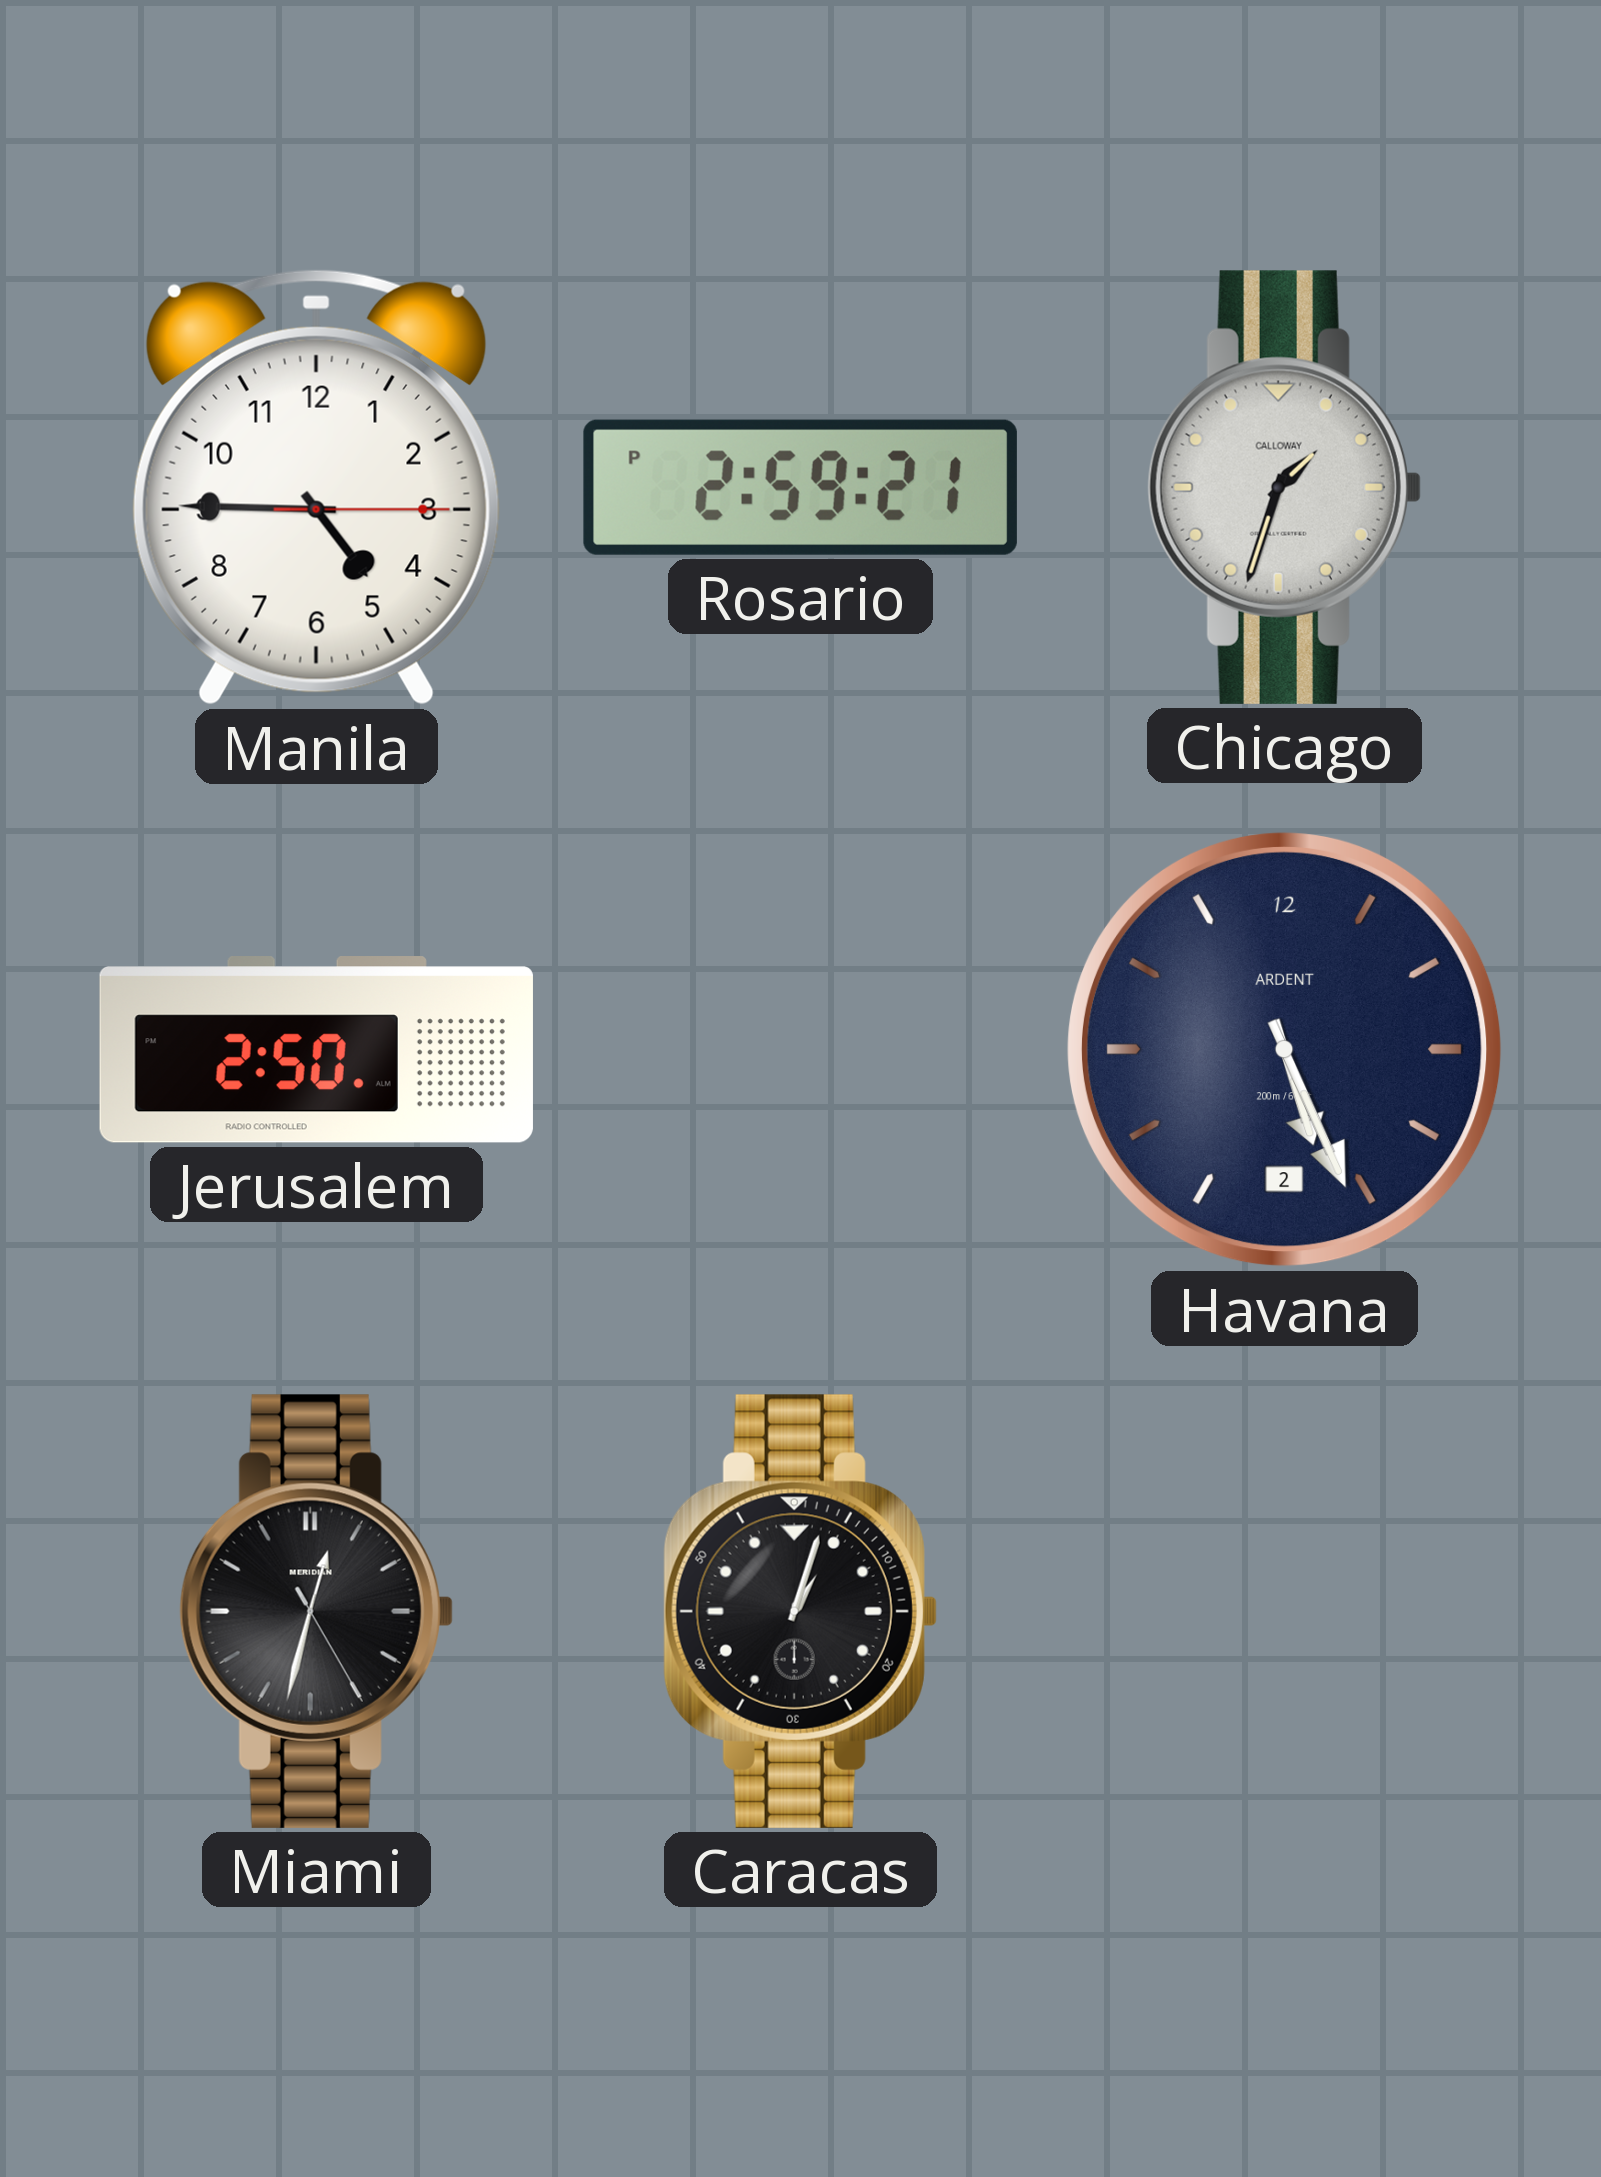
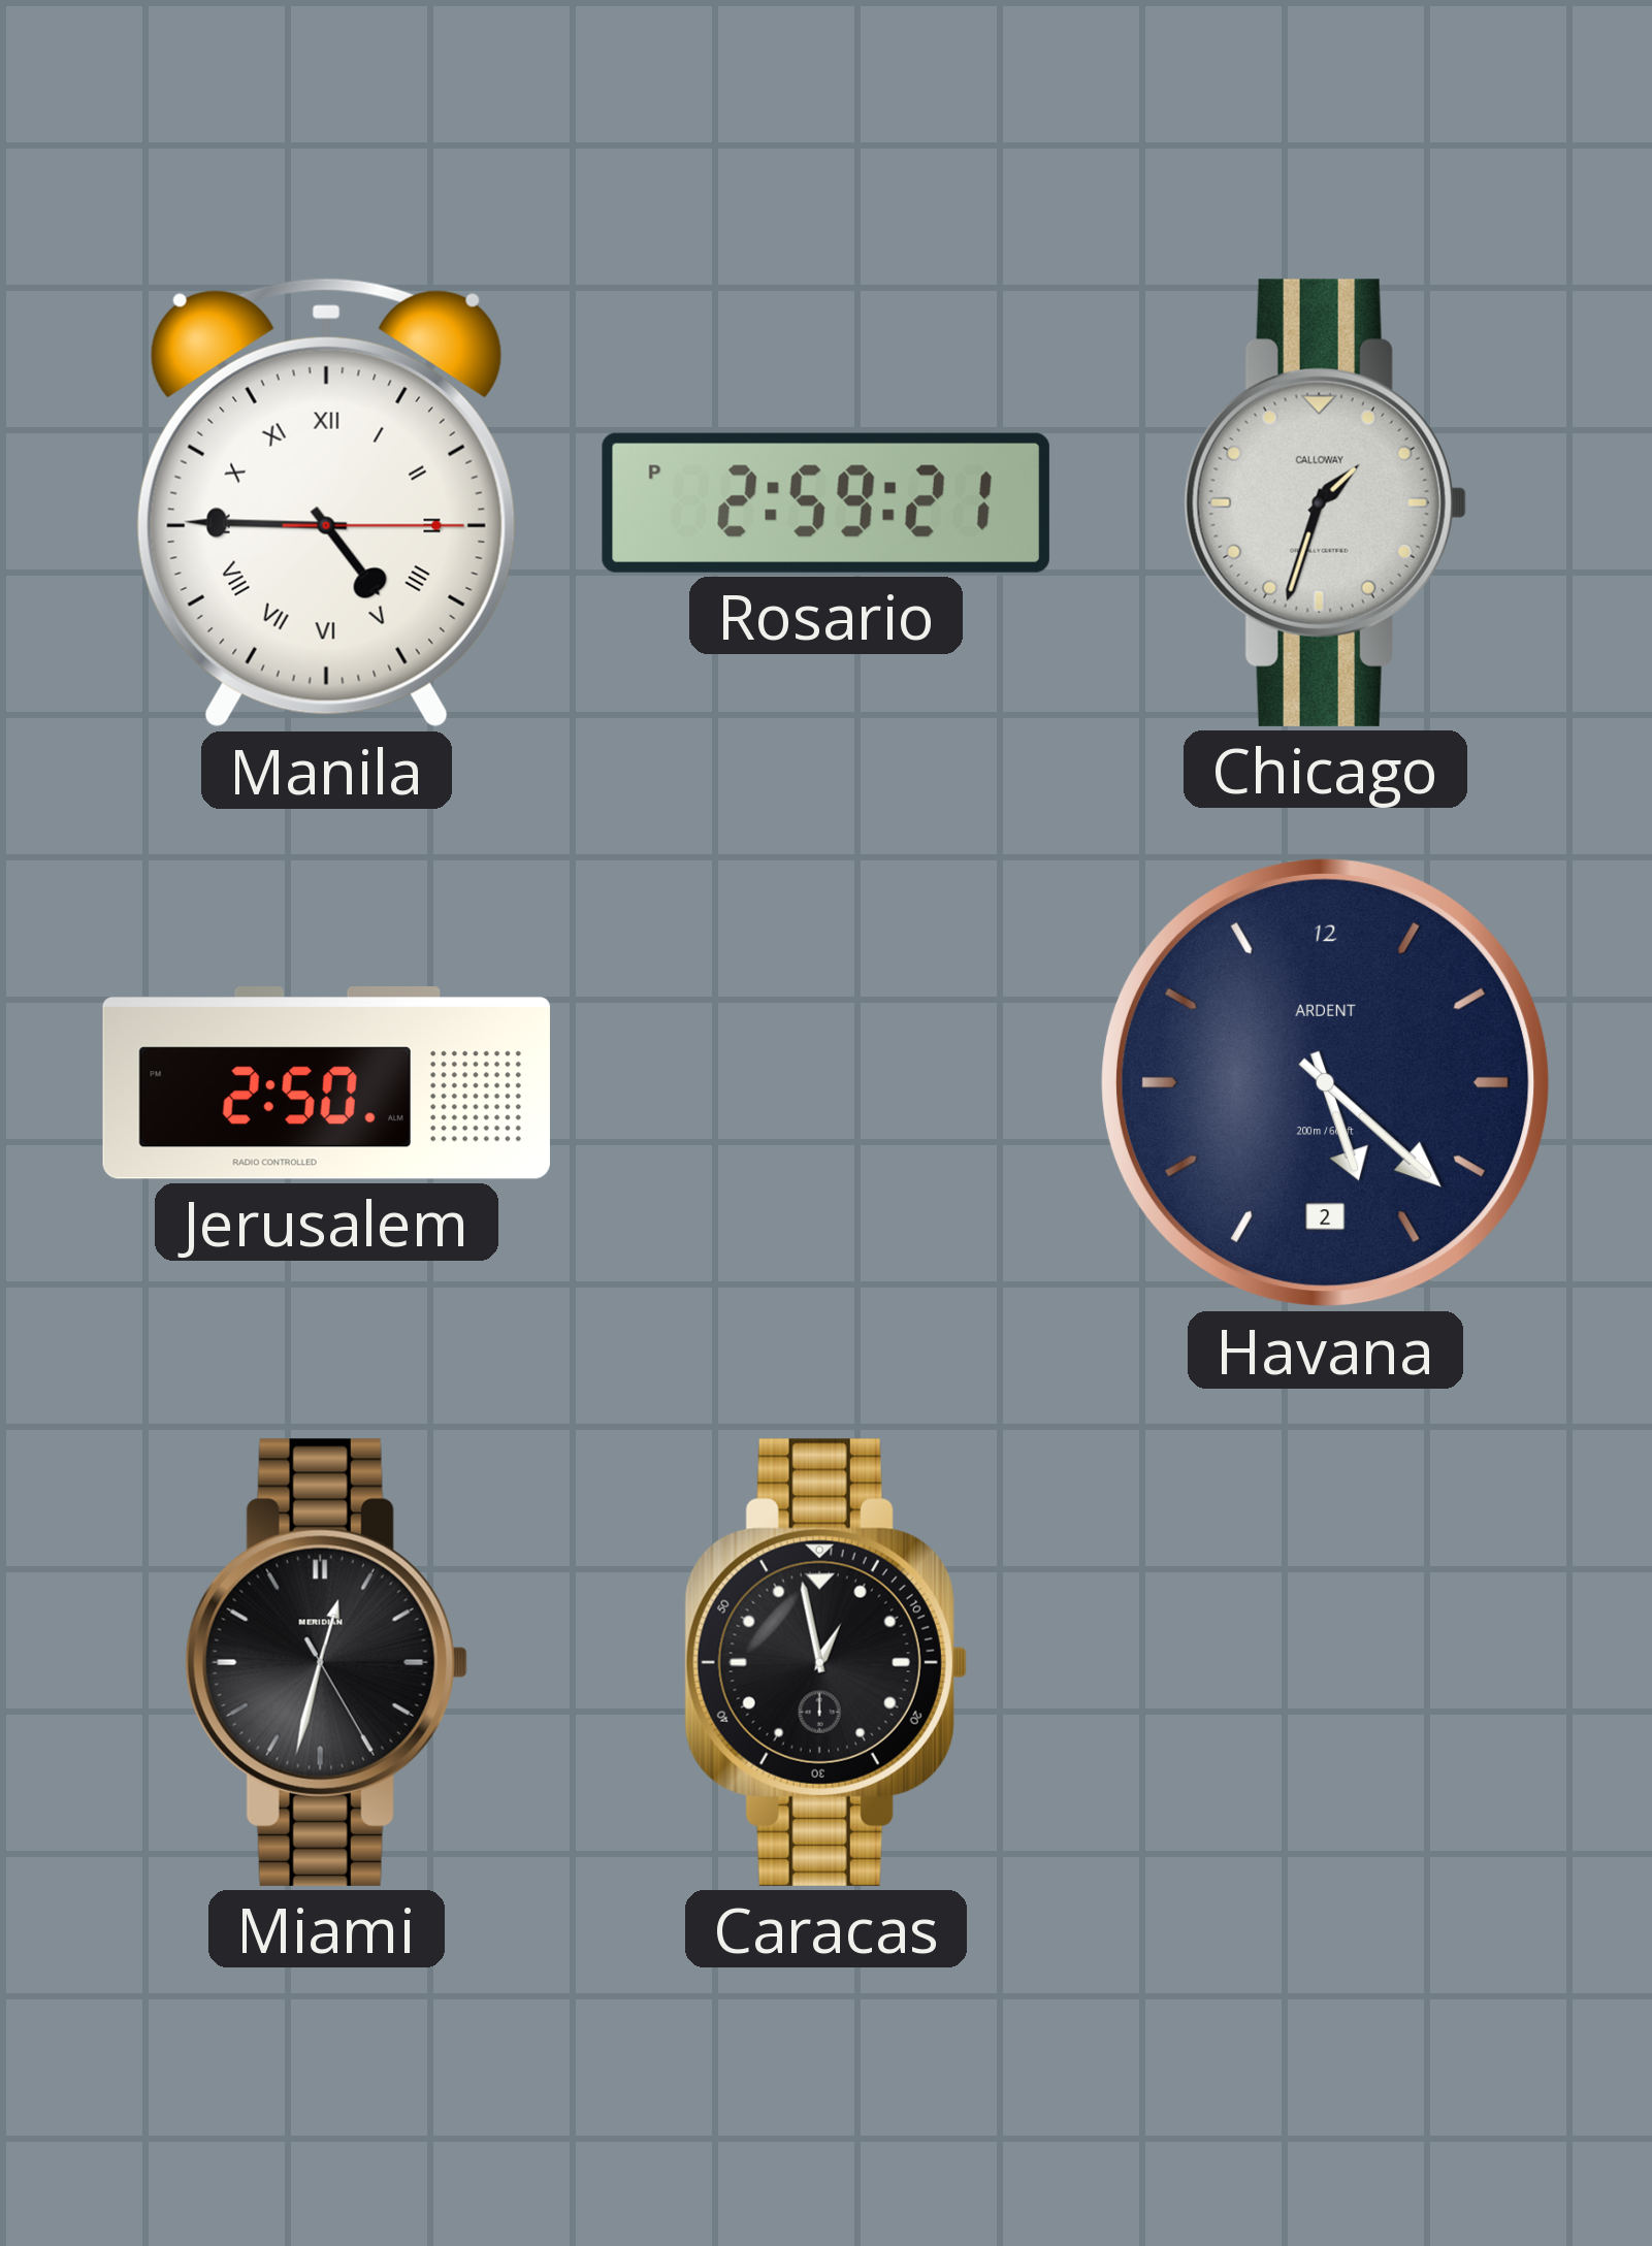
Manila numerals: Arabic -> Roman (326, 502)
Havana: 5:26 -> 5:22 (1325, 1082)
Caracas: 1:03 -> 12:58 (825, 1662)
